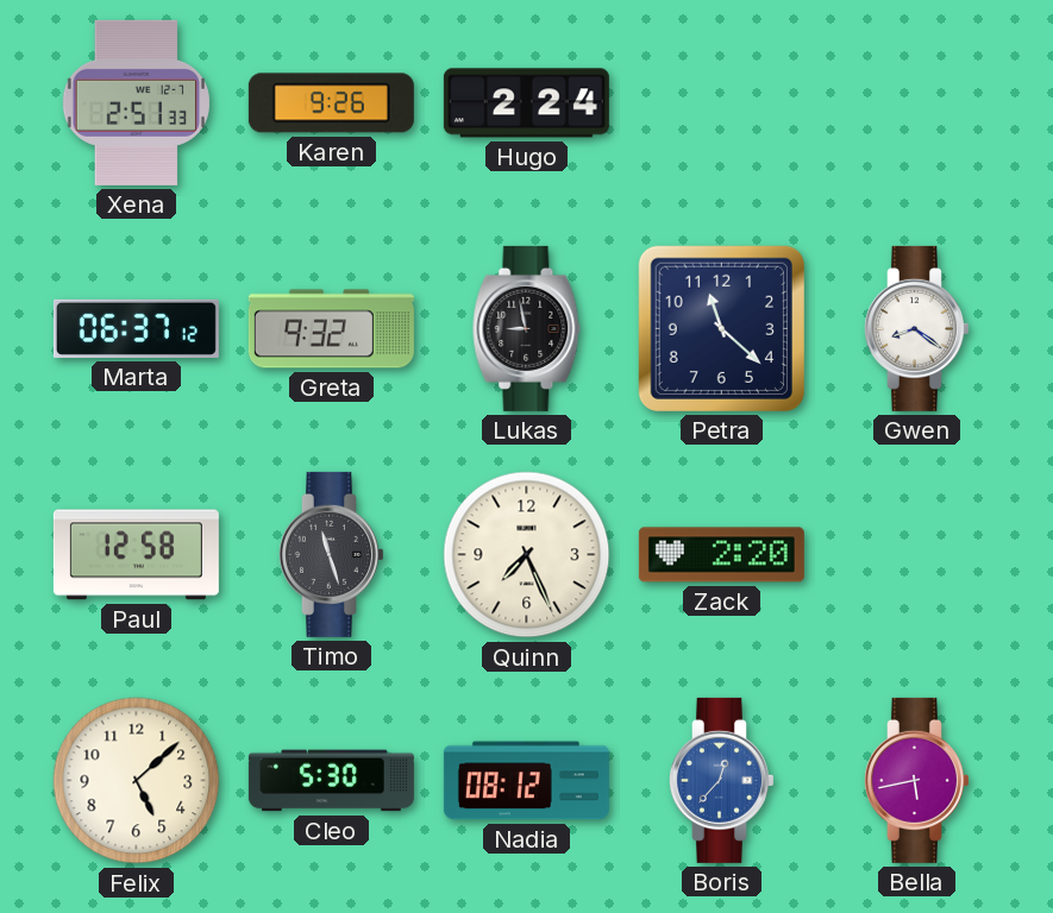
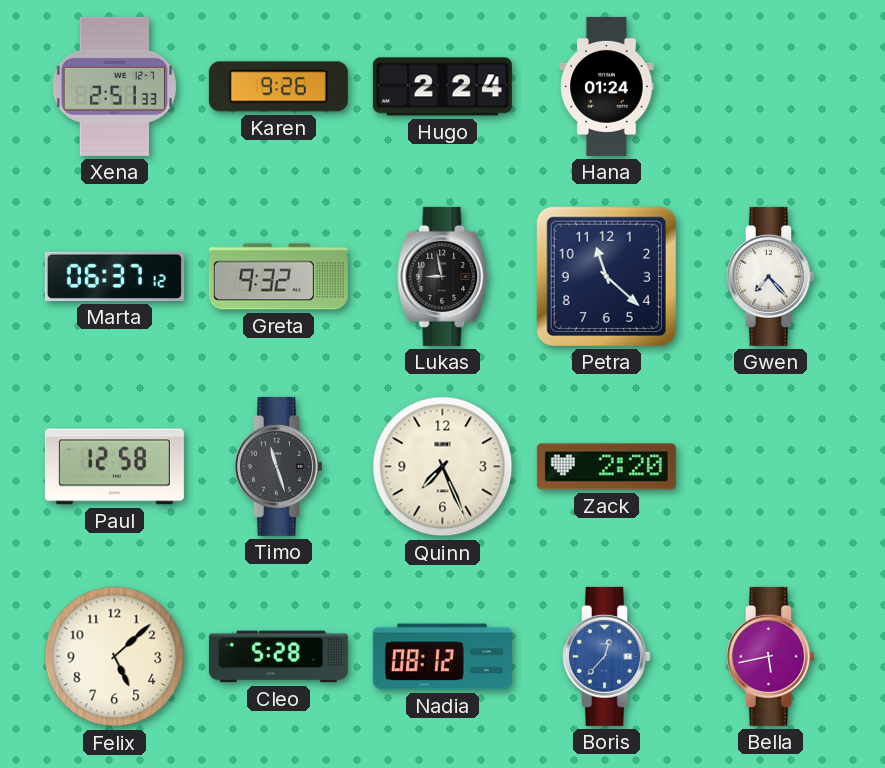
Hana: none -> 01:24 (607, 86)
Gwen: 8:21 -> 7:23 (770, 276)
Cleo: 5:30 -> 5:28 (278, 657)
